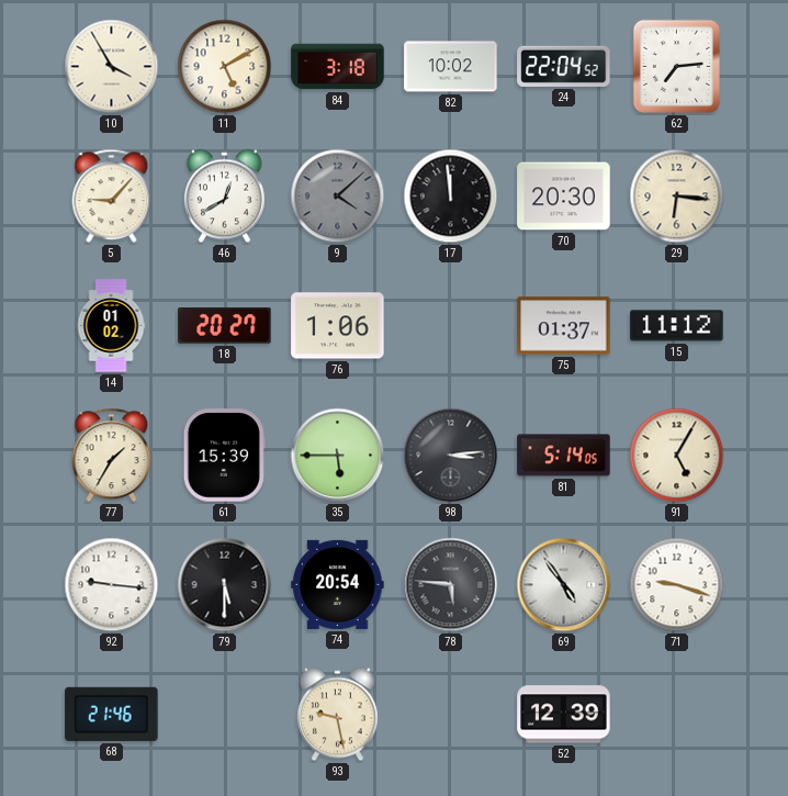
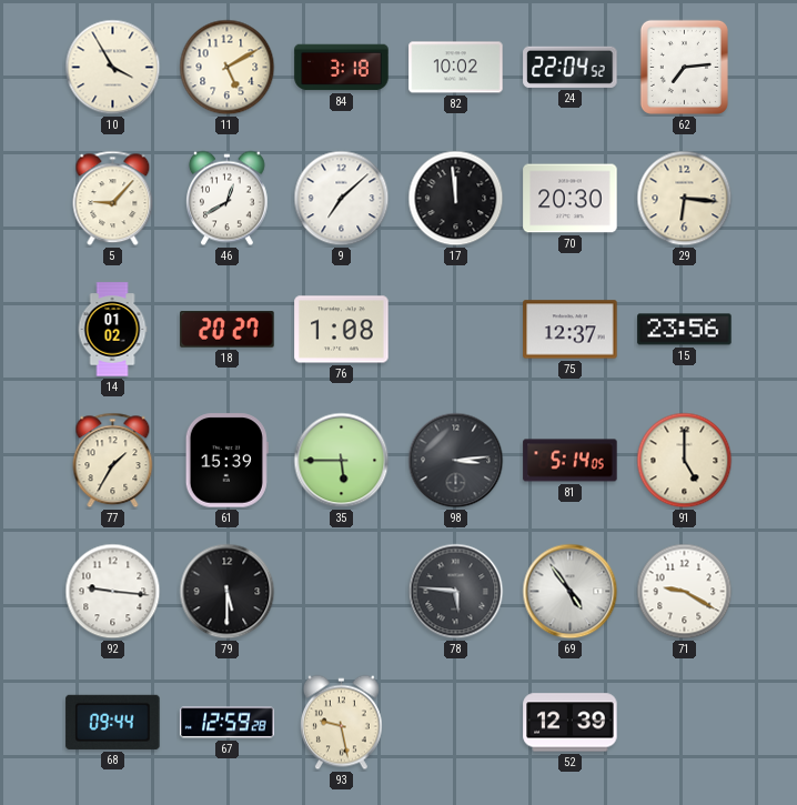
9: 4:08 -> 7:08 (342, 199)
9 dial: grey -> white (342, 199)
76: 1:06 -> 1:08 (342, 330)
75: 01:37 -> 12:37 (571, 330)
15: 11:12 -> 23:56 (685, 330)
91: 5:05 -> 5:00 (685, 461)
74: 20:54 -> none (338, 584)
71: 9:18 -> 9:20 (685, 592)
68: 21:46 -> 09:44 (113, 722)
67: none -> 12:59 (228, 723)
